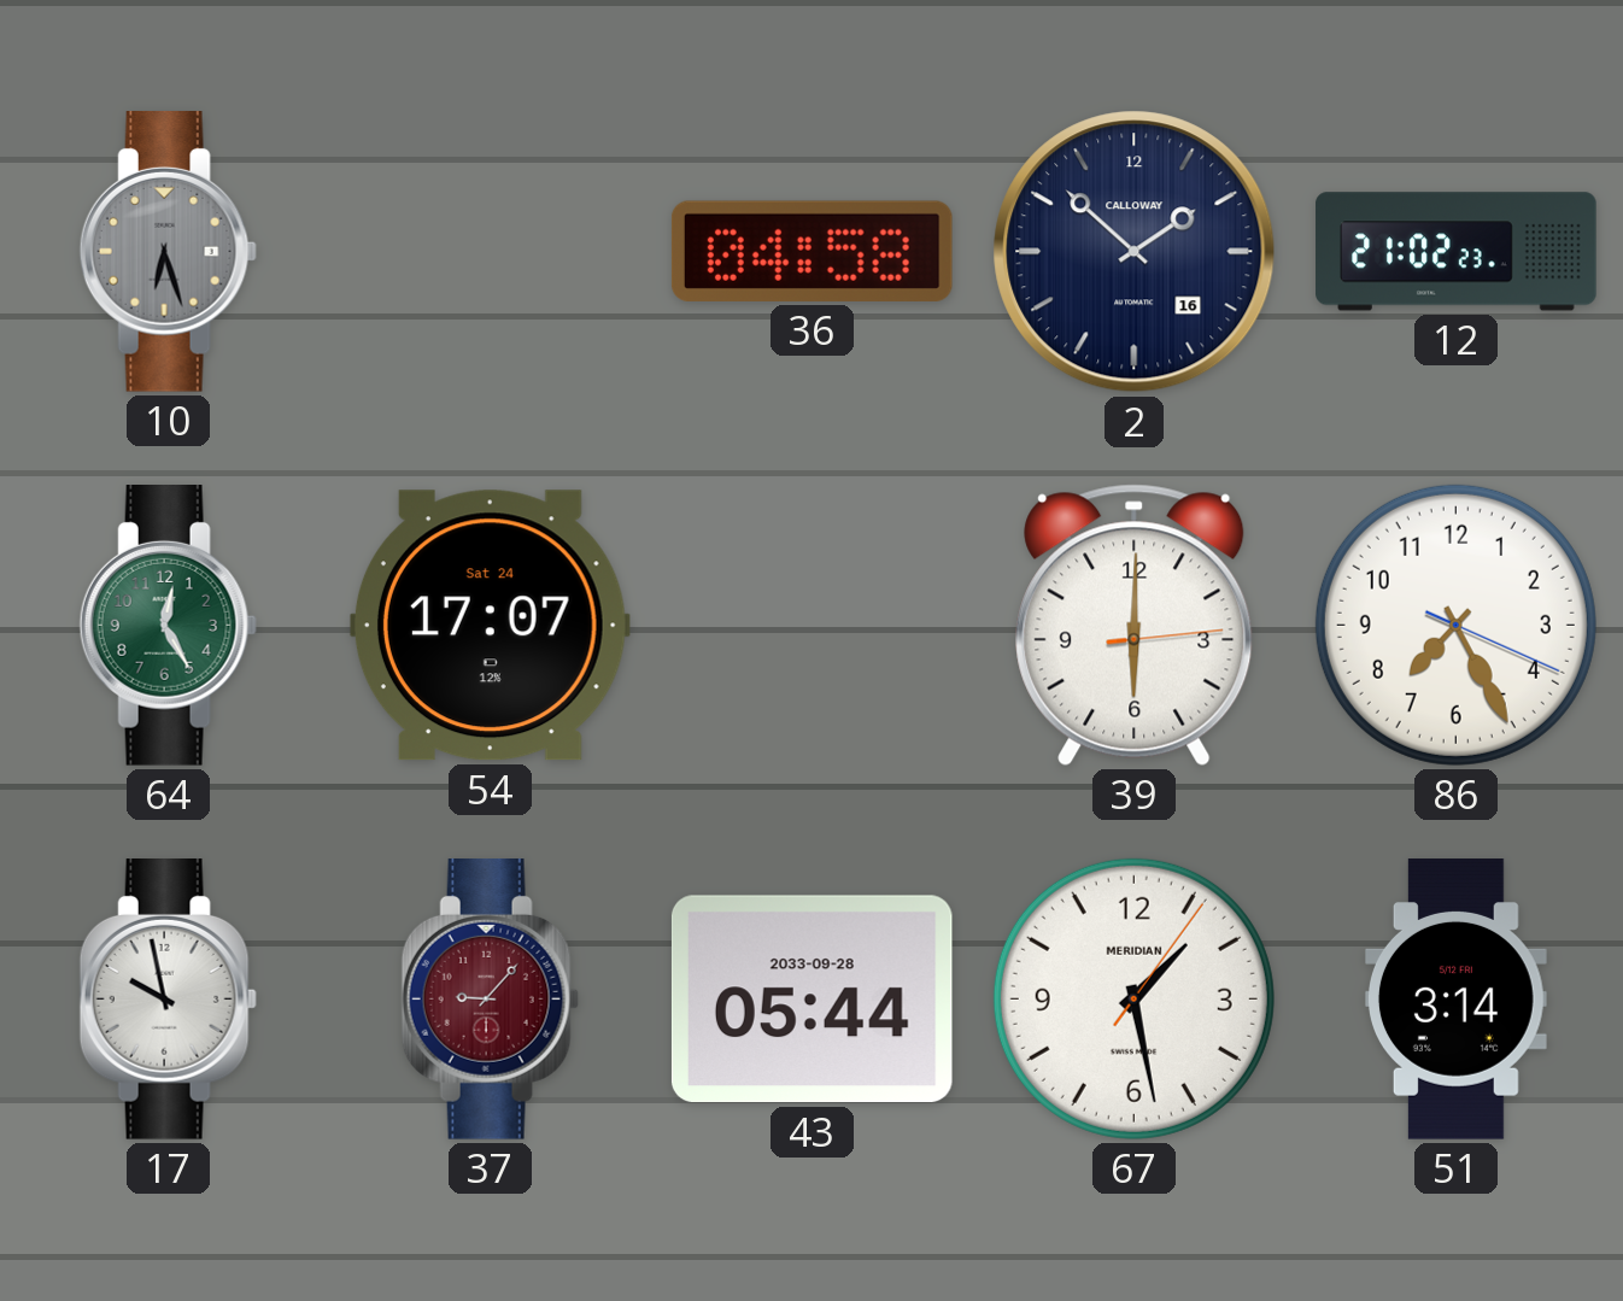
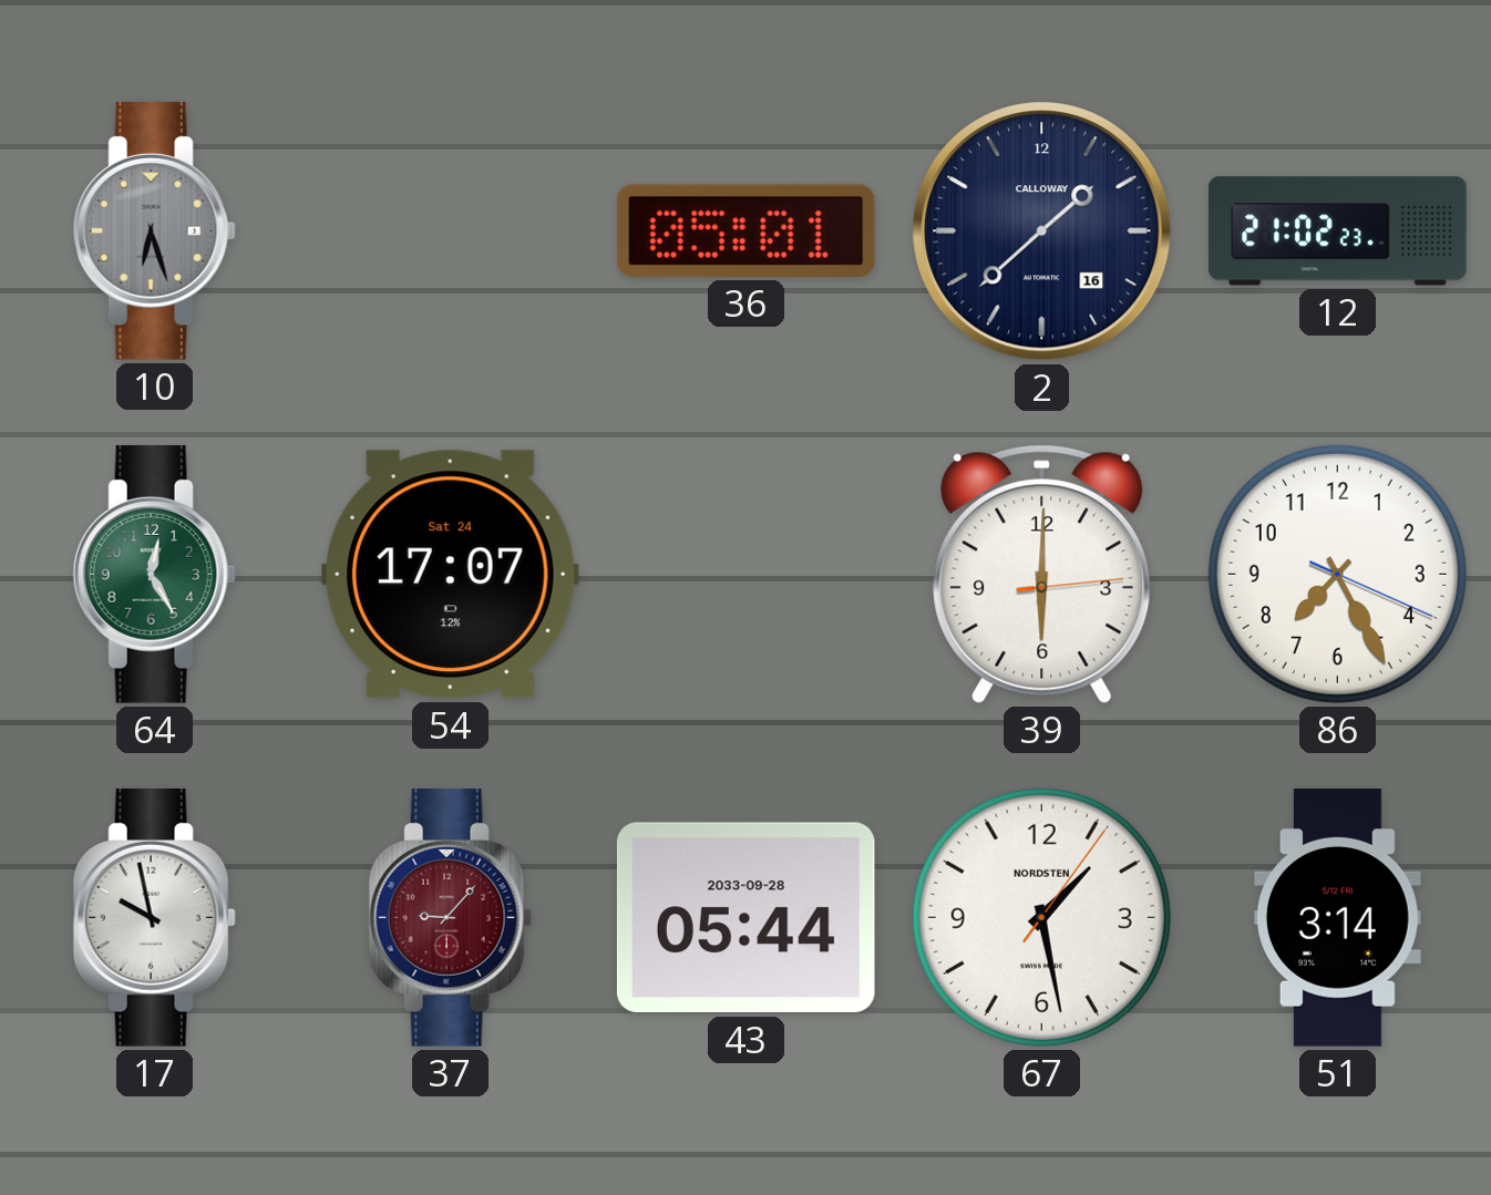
36: 04:58 -> 05:01 (745, 230)
2: 1:52 -> 1:38 (1042, 231)
67 brand: MERIDIAN -> NORDSTEN (1041, 917)
